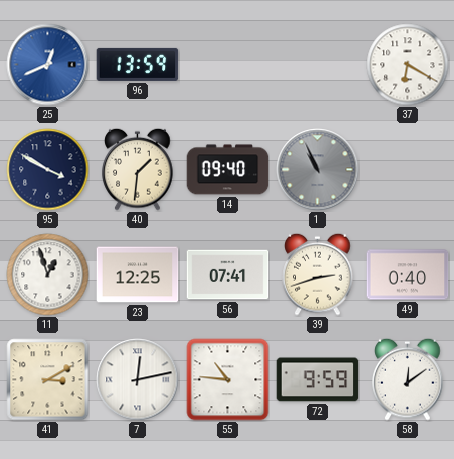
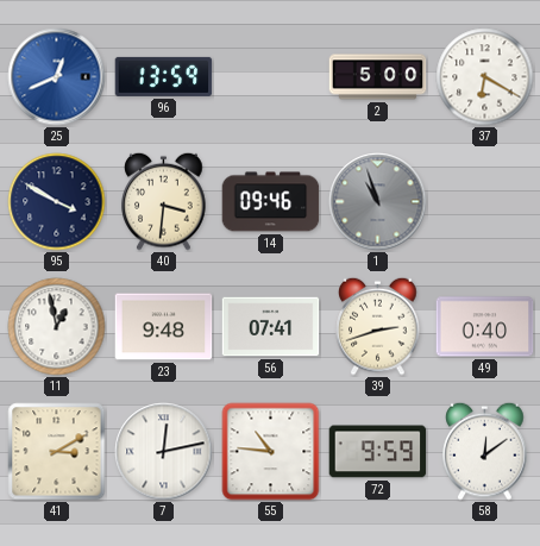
2: none -> 5:00 (378, 77)
40: 1:31 -> 3:31 (164, 201)
14: 09:40 -> 09:46 (271, 202)
1: 10:56 -> 10:57 (378, 202)
11: 12:57 -> 12:58 (57, 327)
23: 12:25 -> 9:48 (164, 327)
